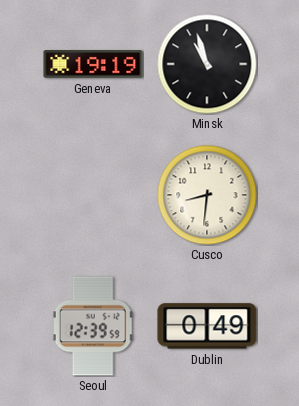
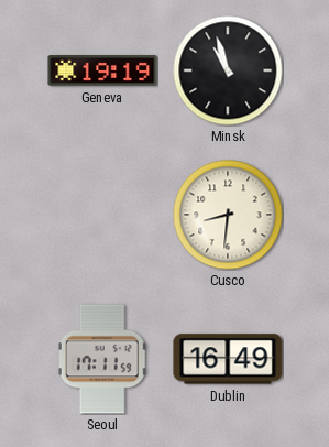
Seoul: 12:39 -> 17:11 (102, 359)
Dublin: 0:49 -> 16:49 (228, 359)
